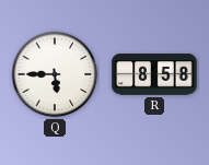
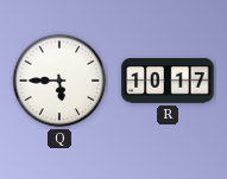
R: 8:58 -> 10:17 (168, 81)
